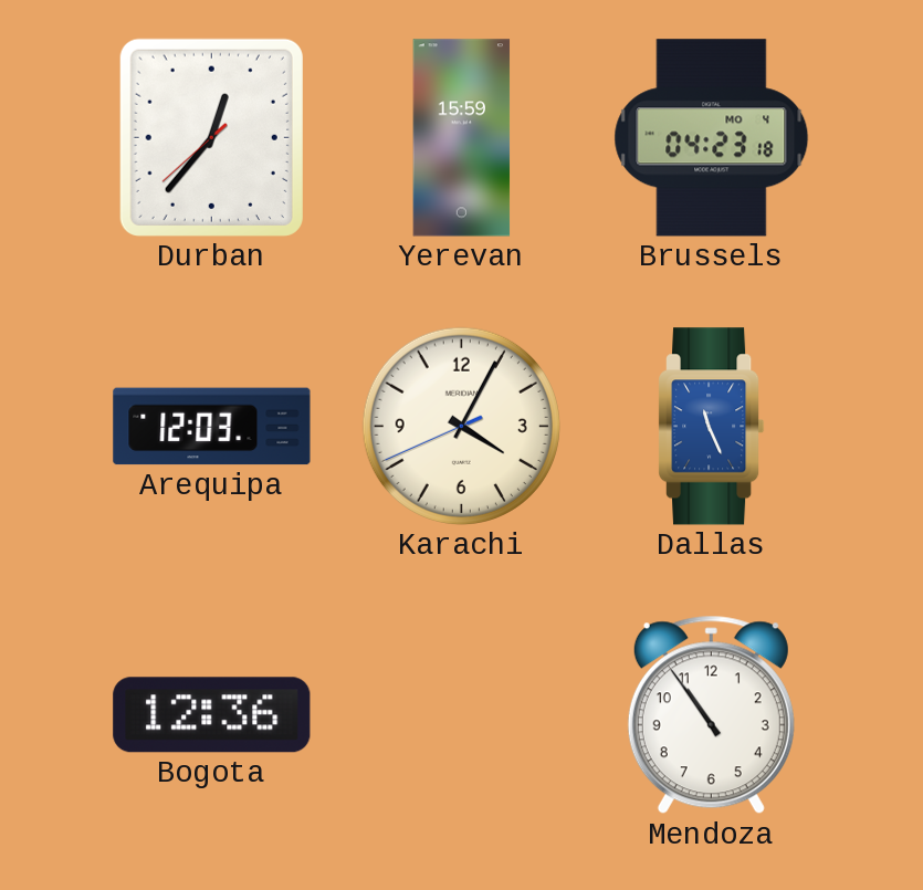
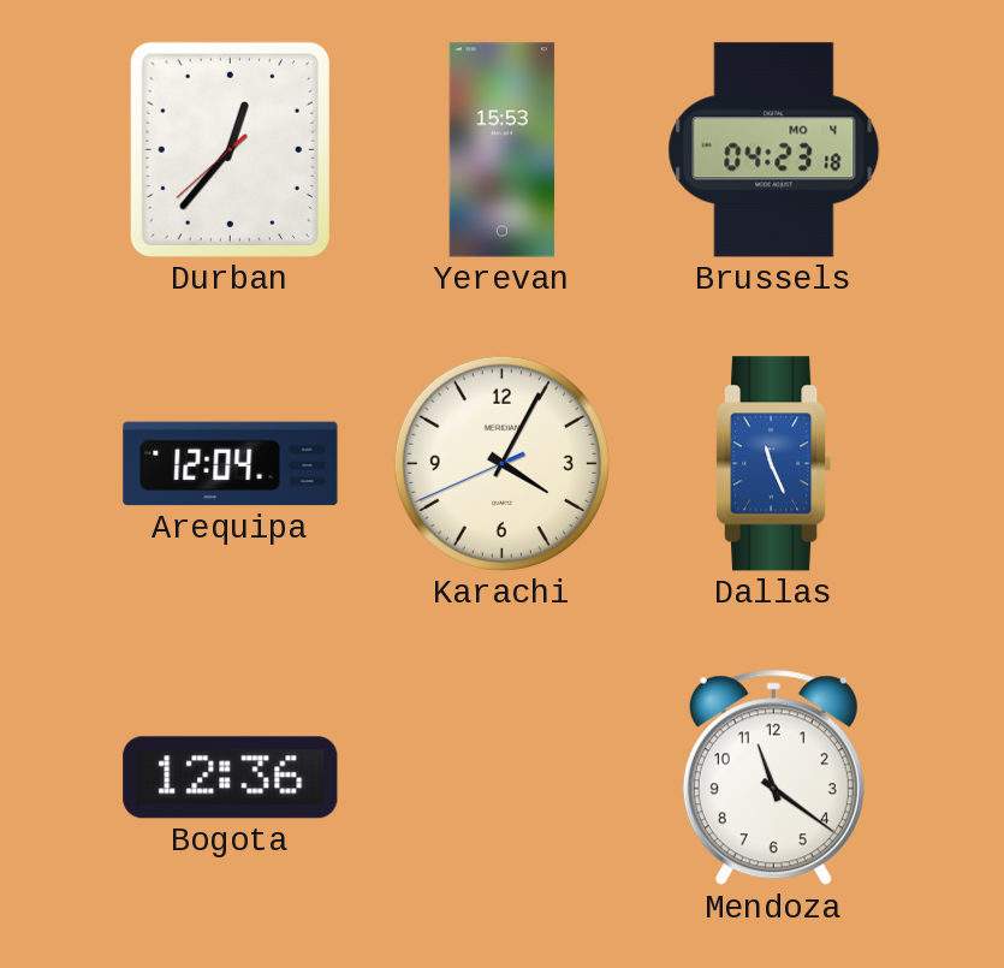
Yerevan: 15:59 -> 15:53 (503, 150)
Arequipa: 12:03 -> 12:04 (231, 464)
Mendoza: 10:54 -> 11:21 (773, 778)
